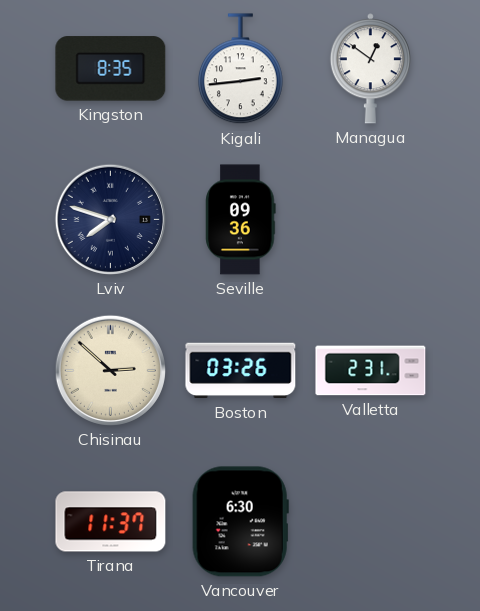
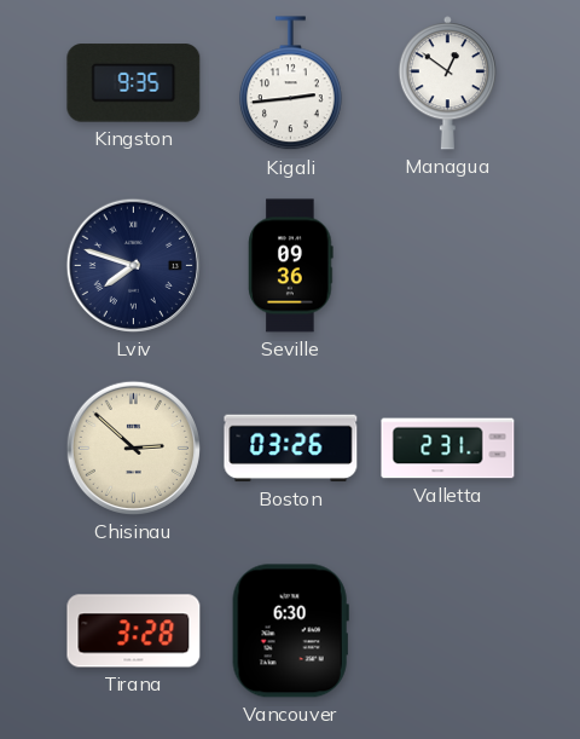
Kingston: 8:35 -> 9:35 (134, 83)
Tirana: 11:37 -> 3:28 (134, 631)
